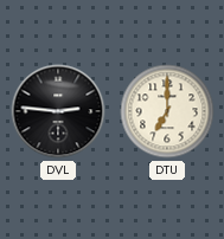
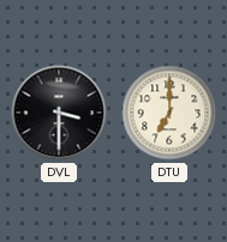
DVL: 2:46 -> 3:30 (59, 113)
